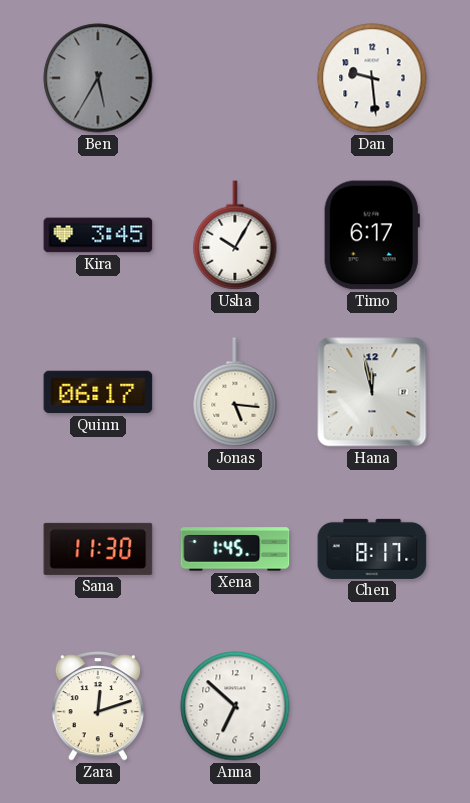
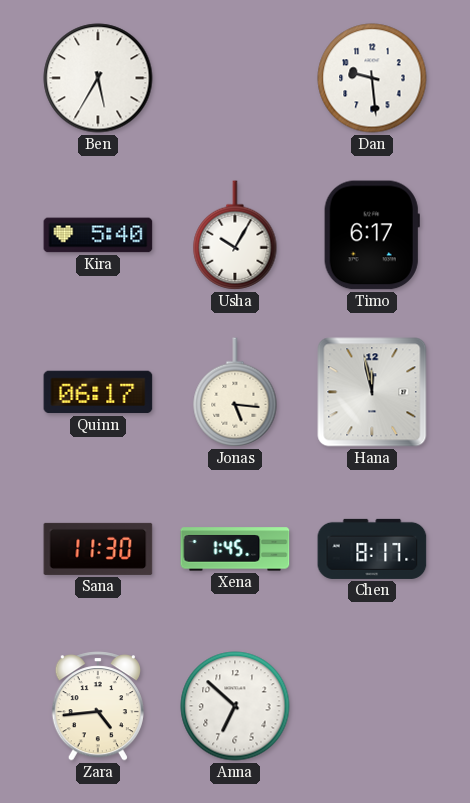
Ben dial: grey -> white (98, 78)
Kira: 3:45 -> 5:40 (98, 235)
Zara: 12:12 -> 4:44 (98, 706)
